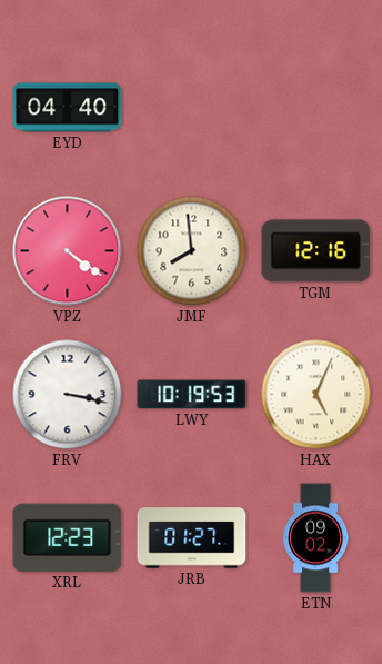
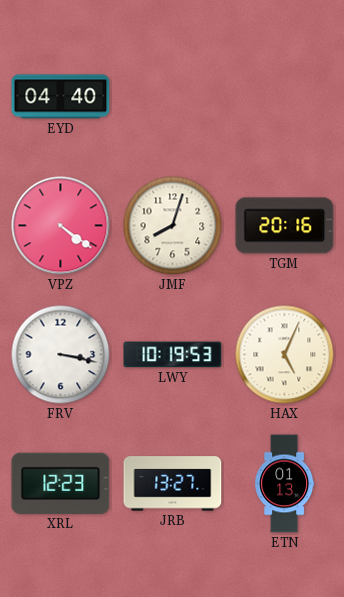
JMF: 7:59 -> 8:03 (173, 226)
TGM: 12:16 -> 20:16 (285, 226)
JRB: 01:27 -> 13:27 (173, 484)
ETN: 09:02 -> 01:13 (285, 484)
